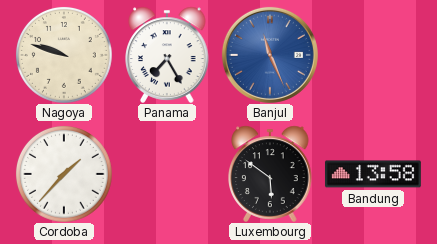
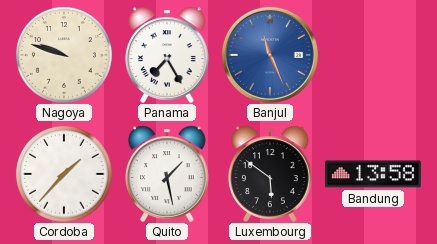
Quito: none -> 1:28 (167, 174)
